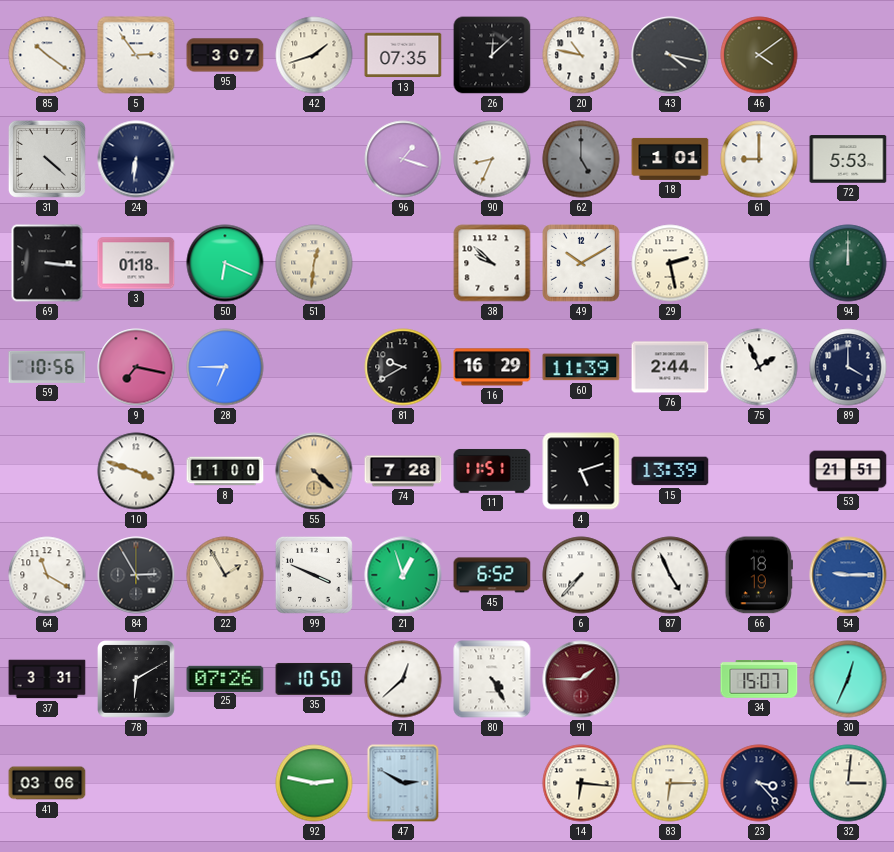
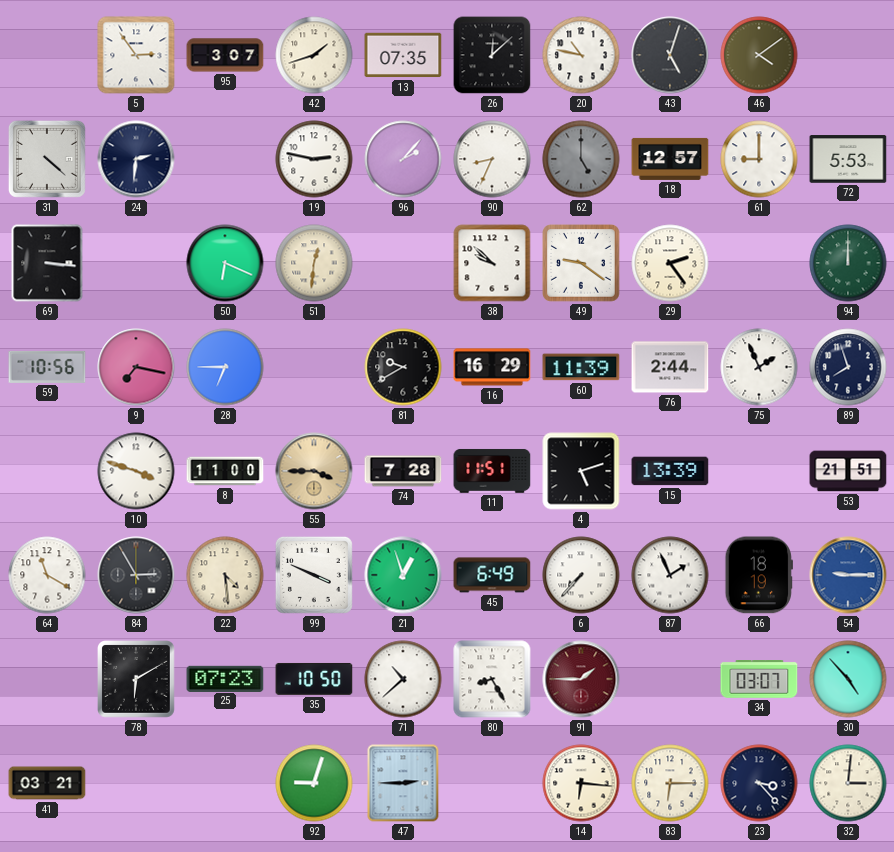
85: 10:21 -> none (47, 55)
43: 4:17 -> 5:03 (670, 55)
24: 6:31 -> 2:31 (136, 159)
19: none -> 2:47 (314, 159)
96: 1:18 -> 2:07 (403, 159)
18: 1:01 -> 12:57 (670, 159)
3: 01:18 -> none (136, 263)
49: 10:10 -> 9:21 (582, 264)
29: 2:28 -> 2:24 (670, 263)
89: 4:00 -> 7:57 (848, 367)
55: 4:22 -> 3:45 (314, 471)
22: 1:55 -> 4:29 (225, 575)
45: 6:52 -> 6:49 (492, 575)
87: 4:56 -> 1:56 (670, 575)
37: 3:31 -> none (47, 679)
25: 07:26 -> 07:23 (225, 678)
71: 12:38 -> 10:38 (403, 679)
80: 4:25 -> 8:25 (492, 679)
34: 15:07 -> 03:07 (759, 680)
30: 12:34 -> 4:53 (848, 679)
41: 03:06 -> 03:21 (47, 783)
92: 2:47 -> 9:03 (314, 783)
47: 2:50 -> 2:45 (403, 783)
